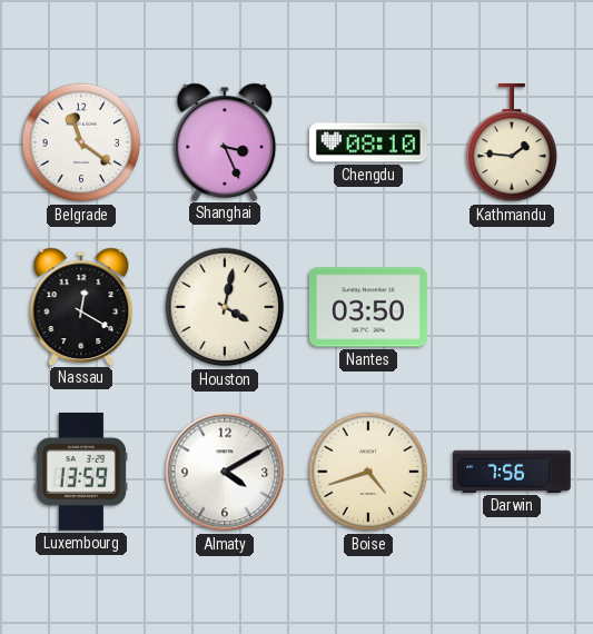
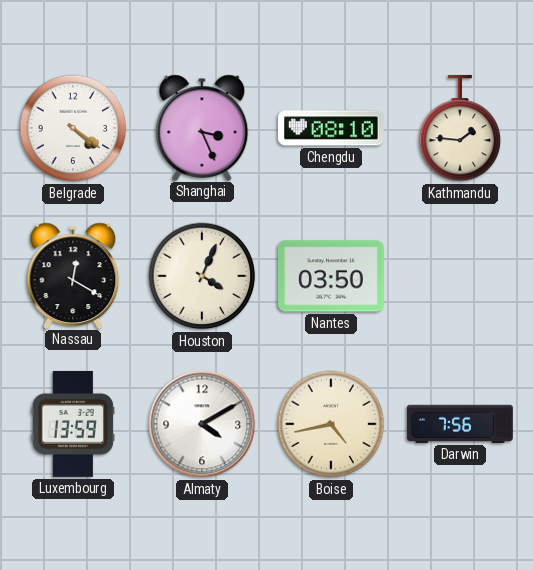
Belgrade: 11:21 -> 4:21 (73, 128)
Houston: 4:02 -> 4:04 (202, 276)
Boise: 4:42 -> 4:43 (331, 424)
